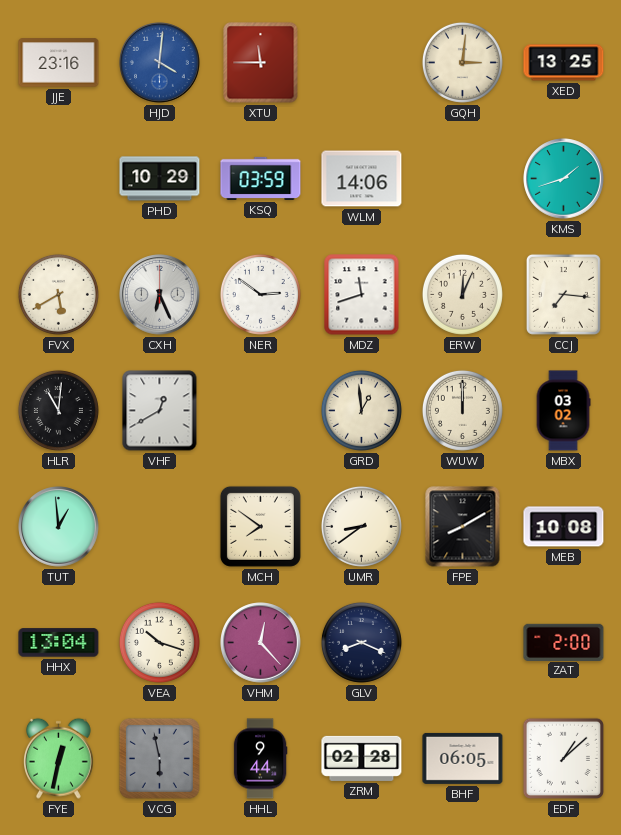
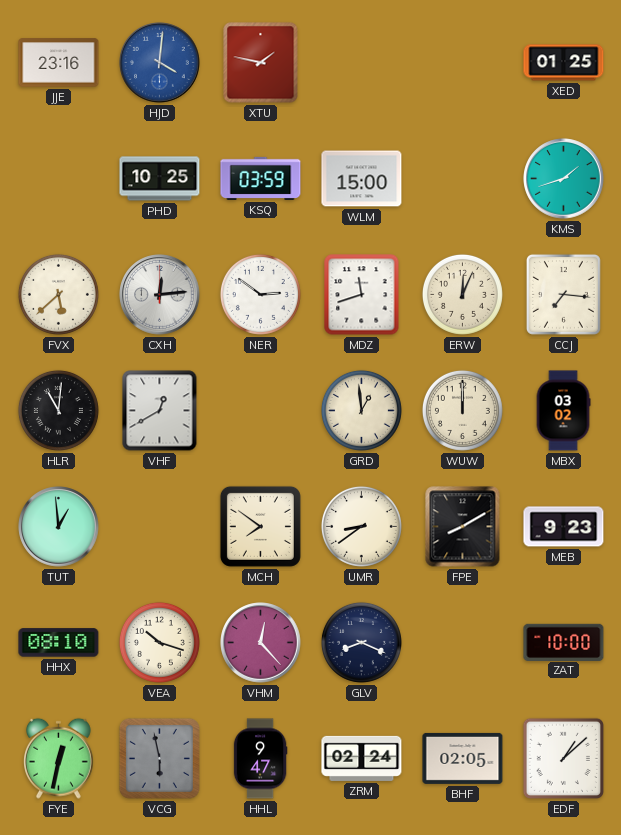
XTU: 11:45 -> 1:47 (261, 63)
GQH: 3:01 -> none (462, 62)
XED: 13:25 -> 01:25 (564, 63)
PHD: 10:29 -> 10:25 (160, 179)
WLM: 14:06 -> 15:00 (362, 179)
FVX: 5:40 -> 5:38 (58, 294)
CXH: 6:26 -> 12:14 (160, 295)
MEB: 10:08 -> 9:23 (564, 527)
HHX: 13:04 -> 08:10 (59, 643)
ZAT: 2:00 -> 10:00 (564, 642)
HHL: 9:44 -> 9:47 (260, 759)
ZRM: 02:28 -> 02:24 (362, 758)
BHF: 06:05 -> 02:05 (463, 758)
